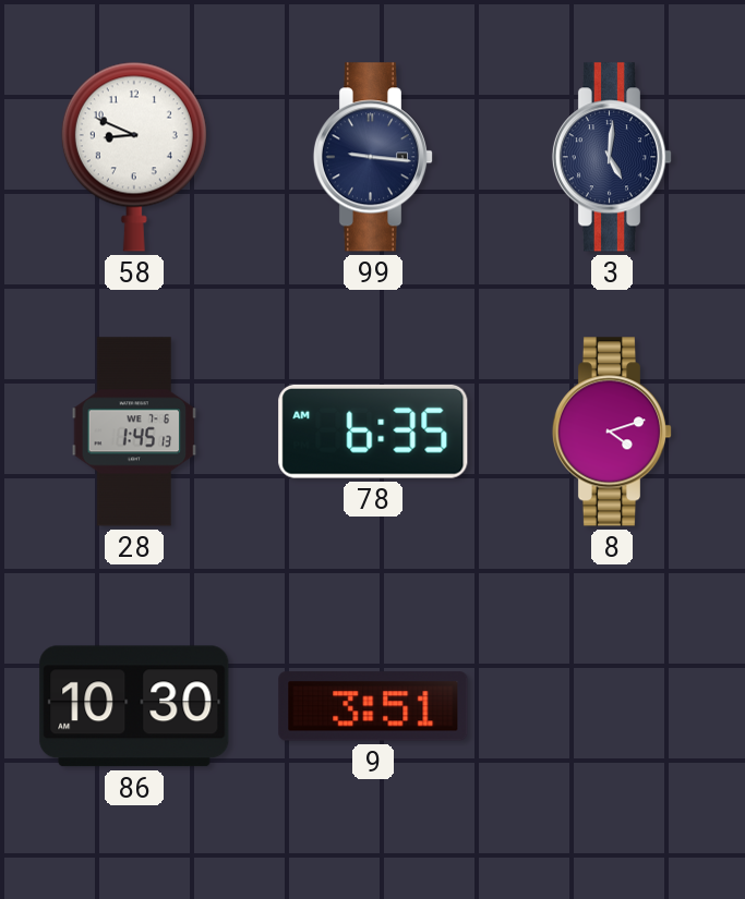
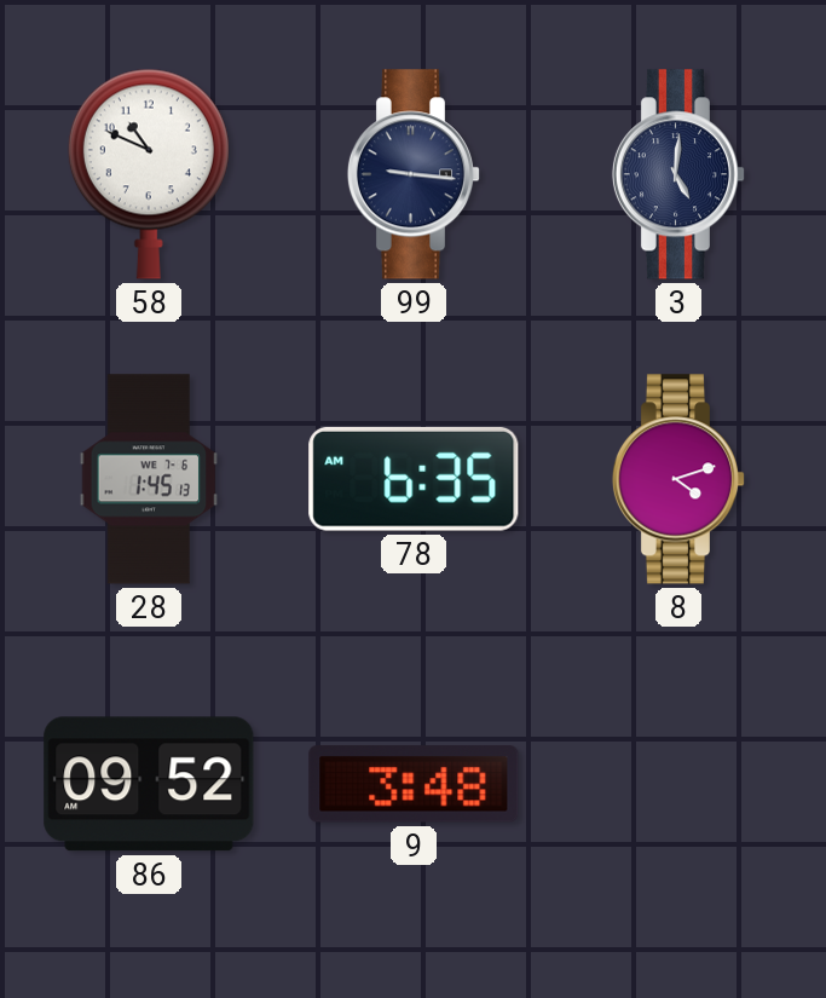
58: 8:49 -> 10:49 (149, 174)
86: 10:30 -> 09:52 (149, 784)
9: 3:51 -> 3:48 (414, 784)
